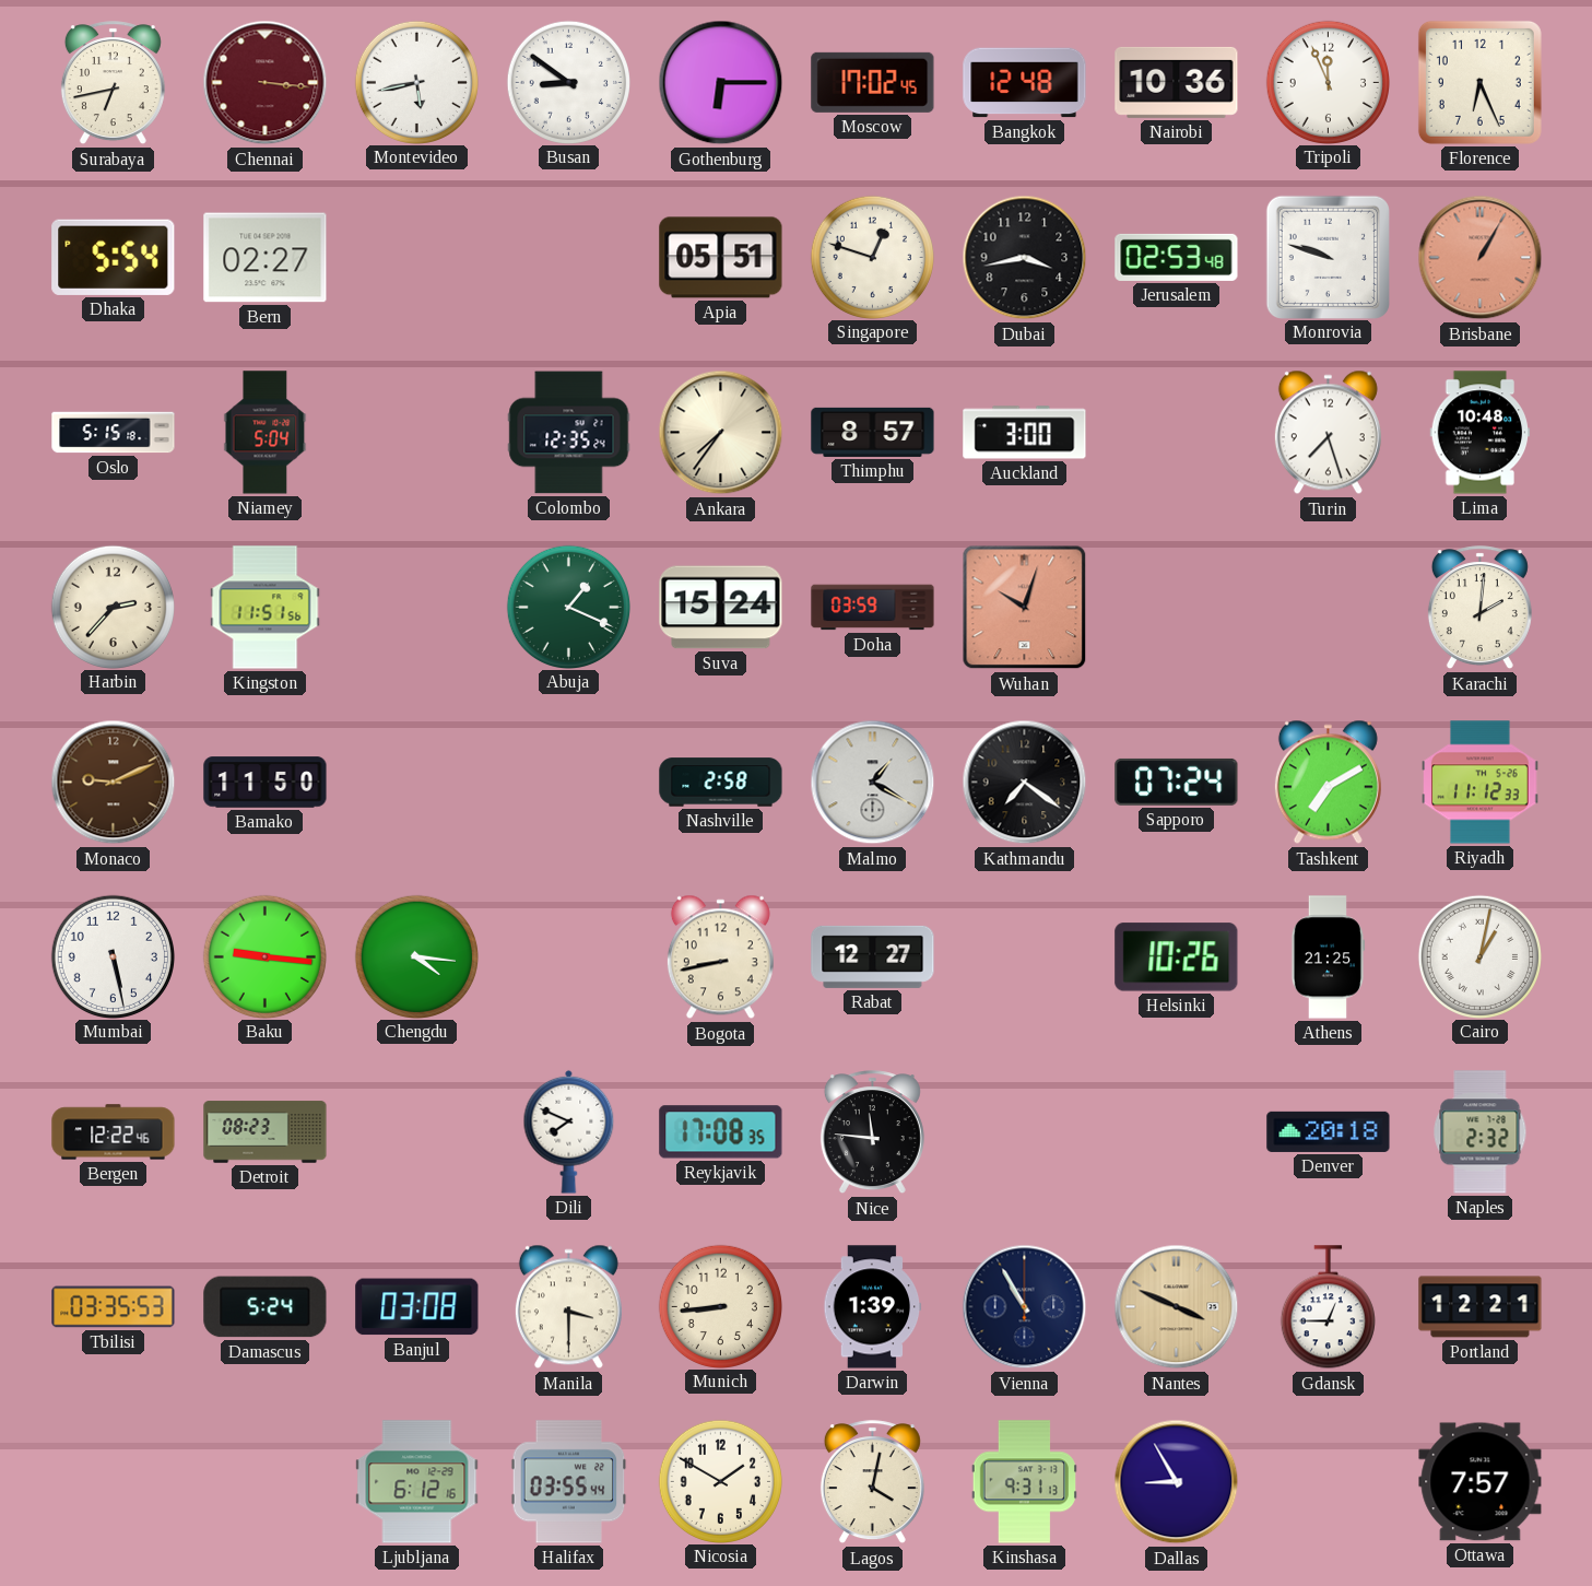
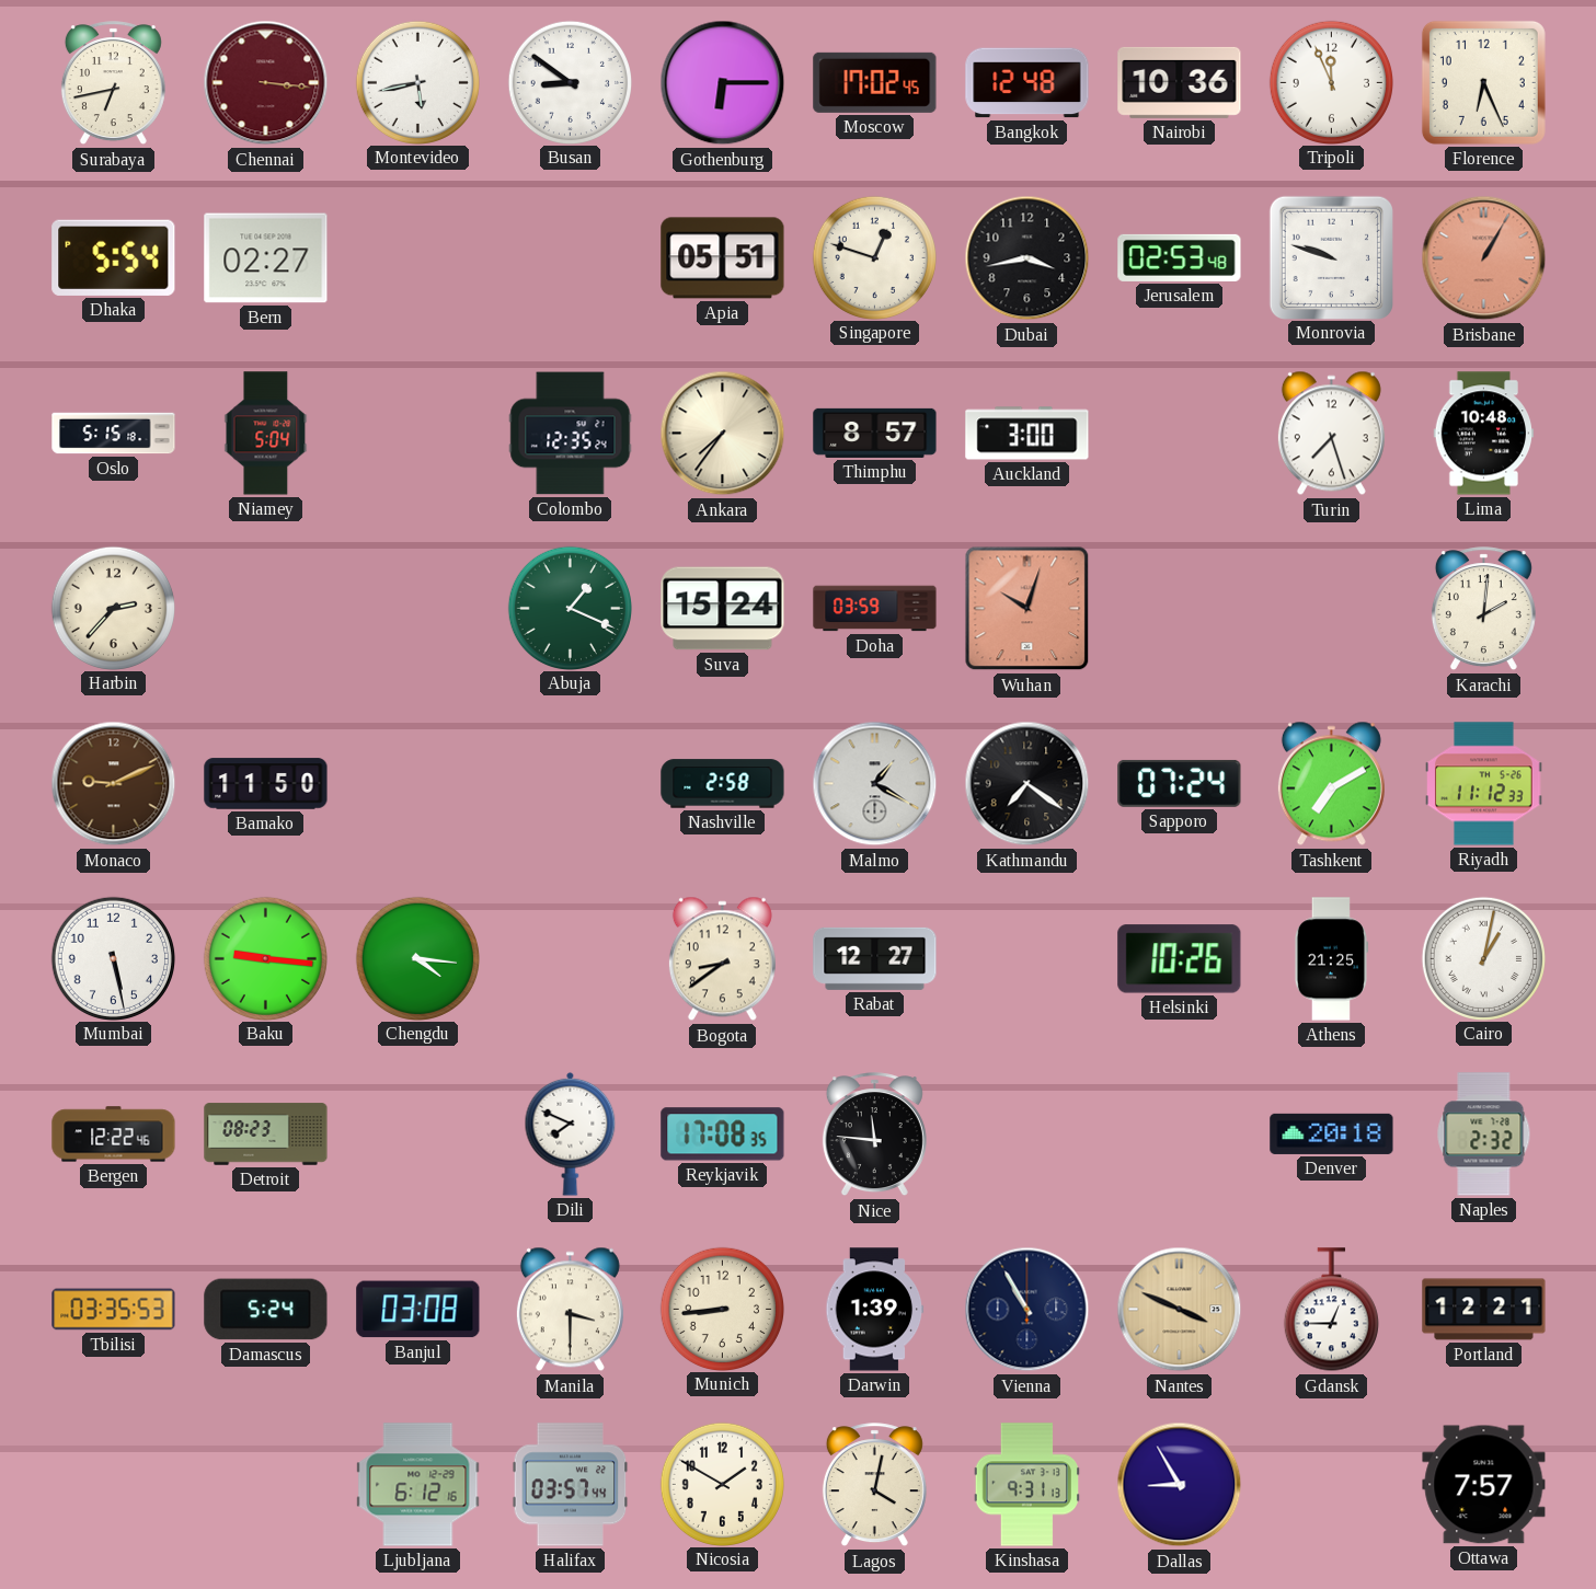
Kingston: 11:51 -> none (266, 608)
Bogota: 8:43 -> 8:39 (722, 959)
Halifax: 03:55 -> 03:57 (571, 1485)
